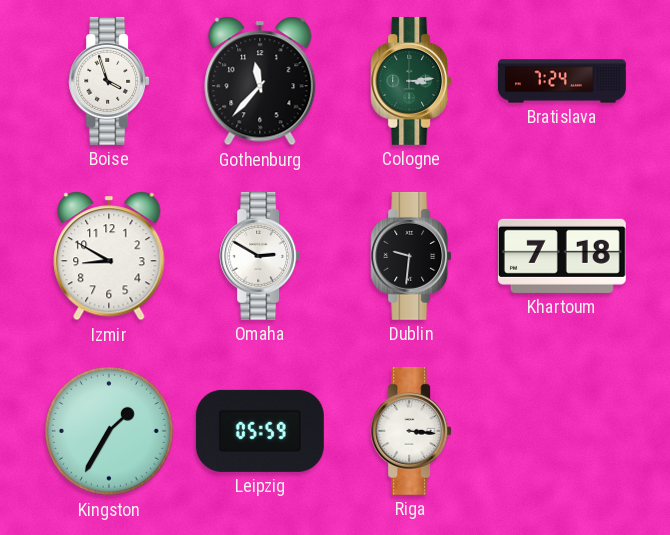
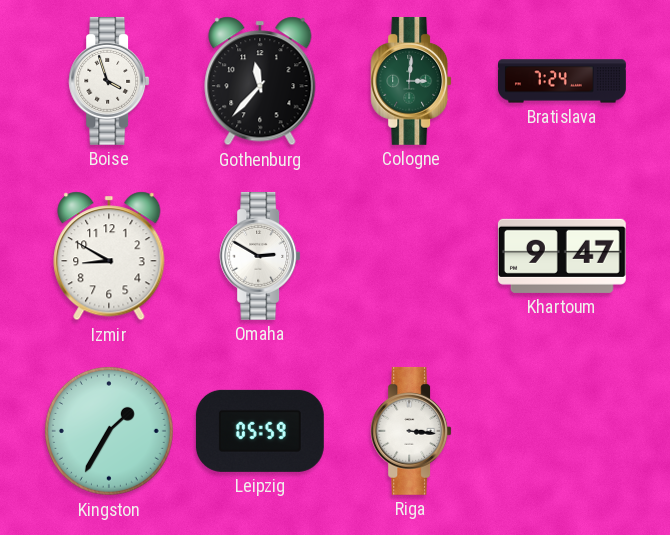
Cologne: 3:14 -> 3:01 (411, 81)
Dublin: 9:31 -> none (411, 256)
Khartoum: 7:18 -> 9:47 (562, 256)
